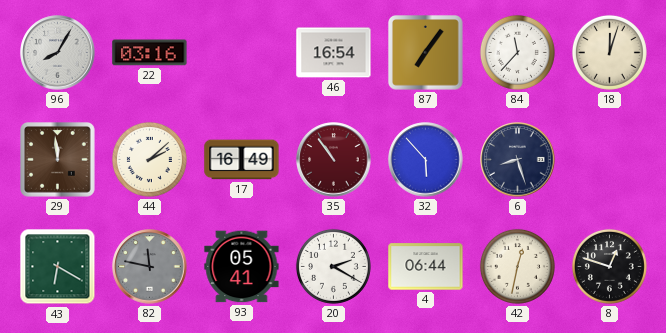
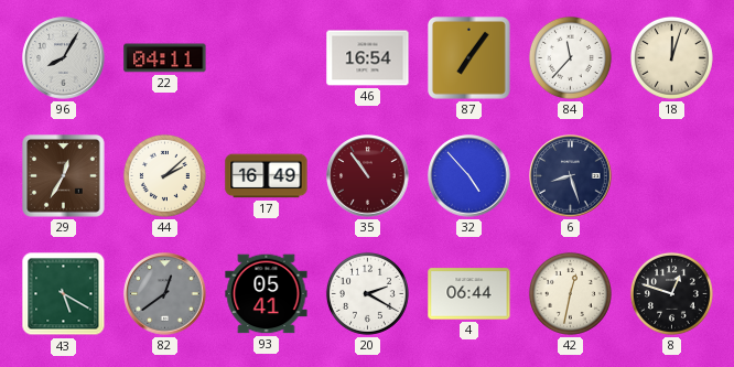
22: 03:16 -> 04:11 (165, 58)
29: 11:59 -> 12:35 (64, 176)
32: 5:53 -> 4:53 (469, 176)
43: 6:20 -> 5:20 (64, 294)
82: 11:47 -> 12:39 (165, 294)
